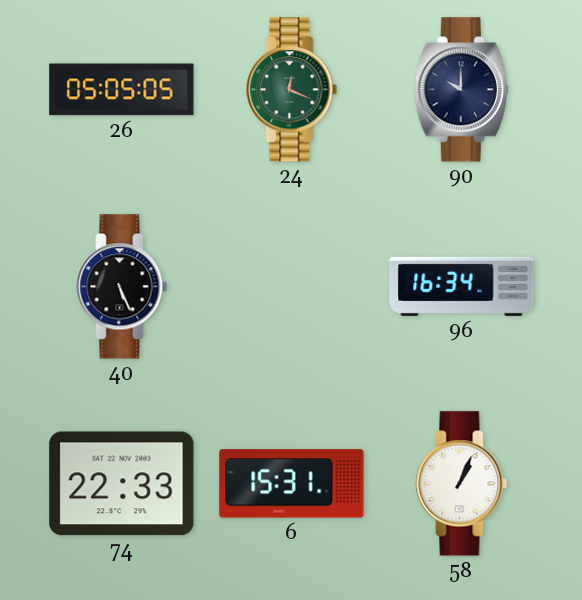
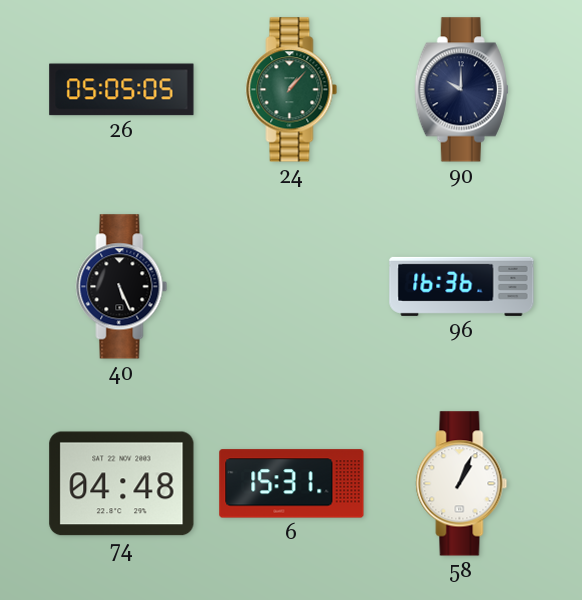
24: 12:19 -> 1:07 (292, 90)
96: 16:34 -> 16:36 (462, 286)
74: 22:33 -> 04:48 (122, 484)
